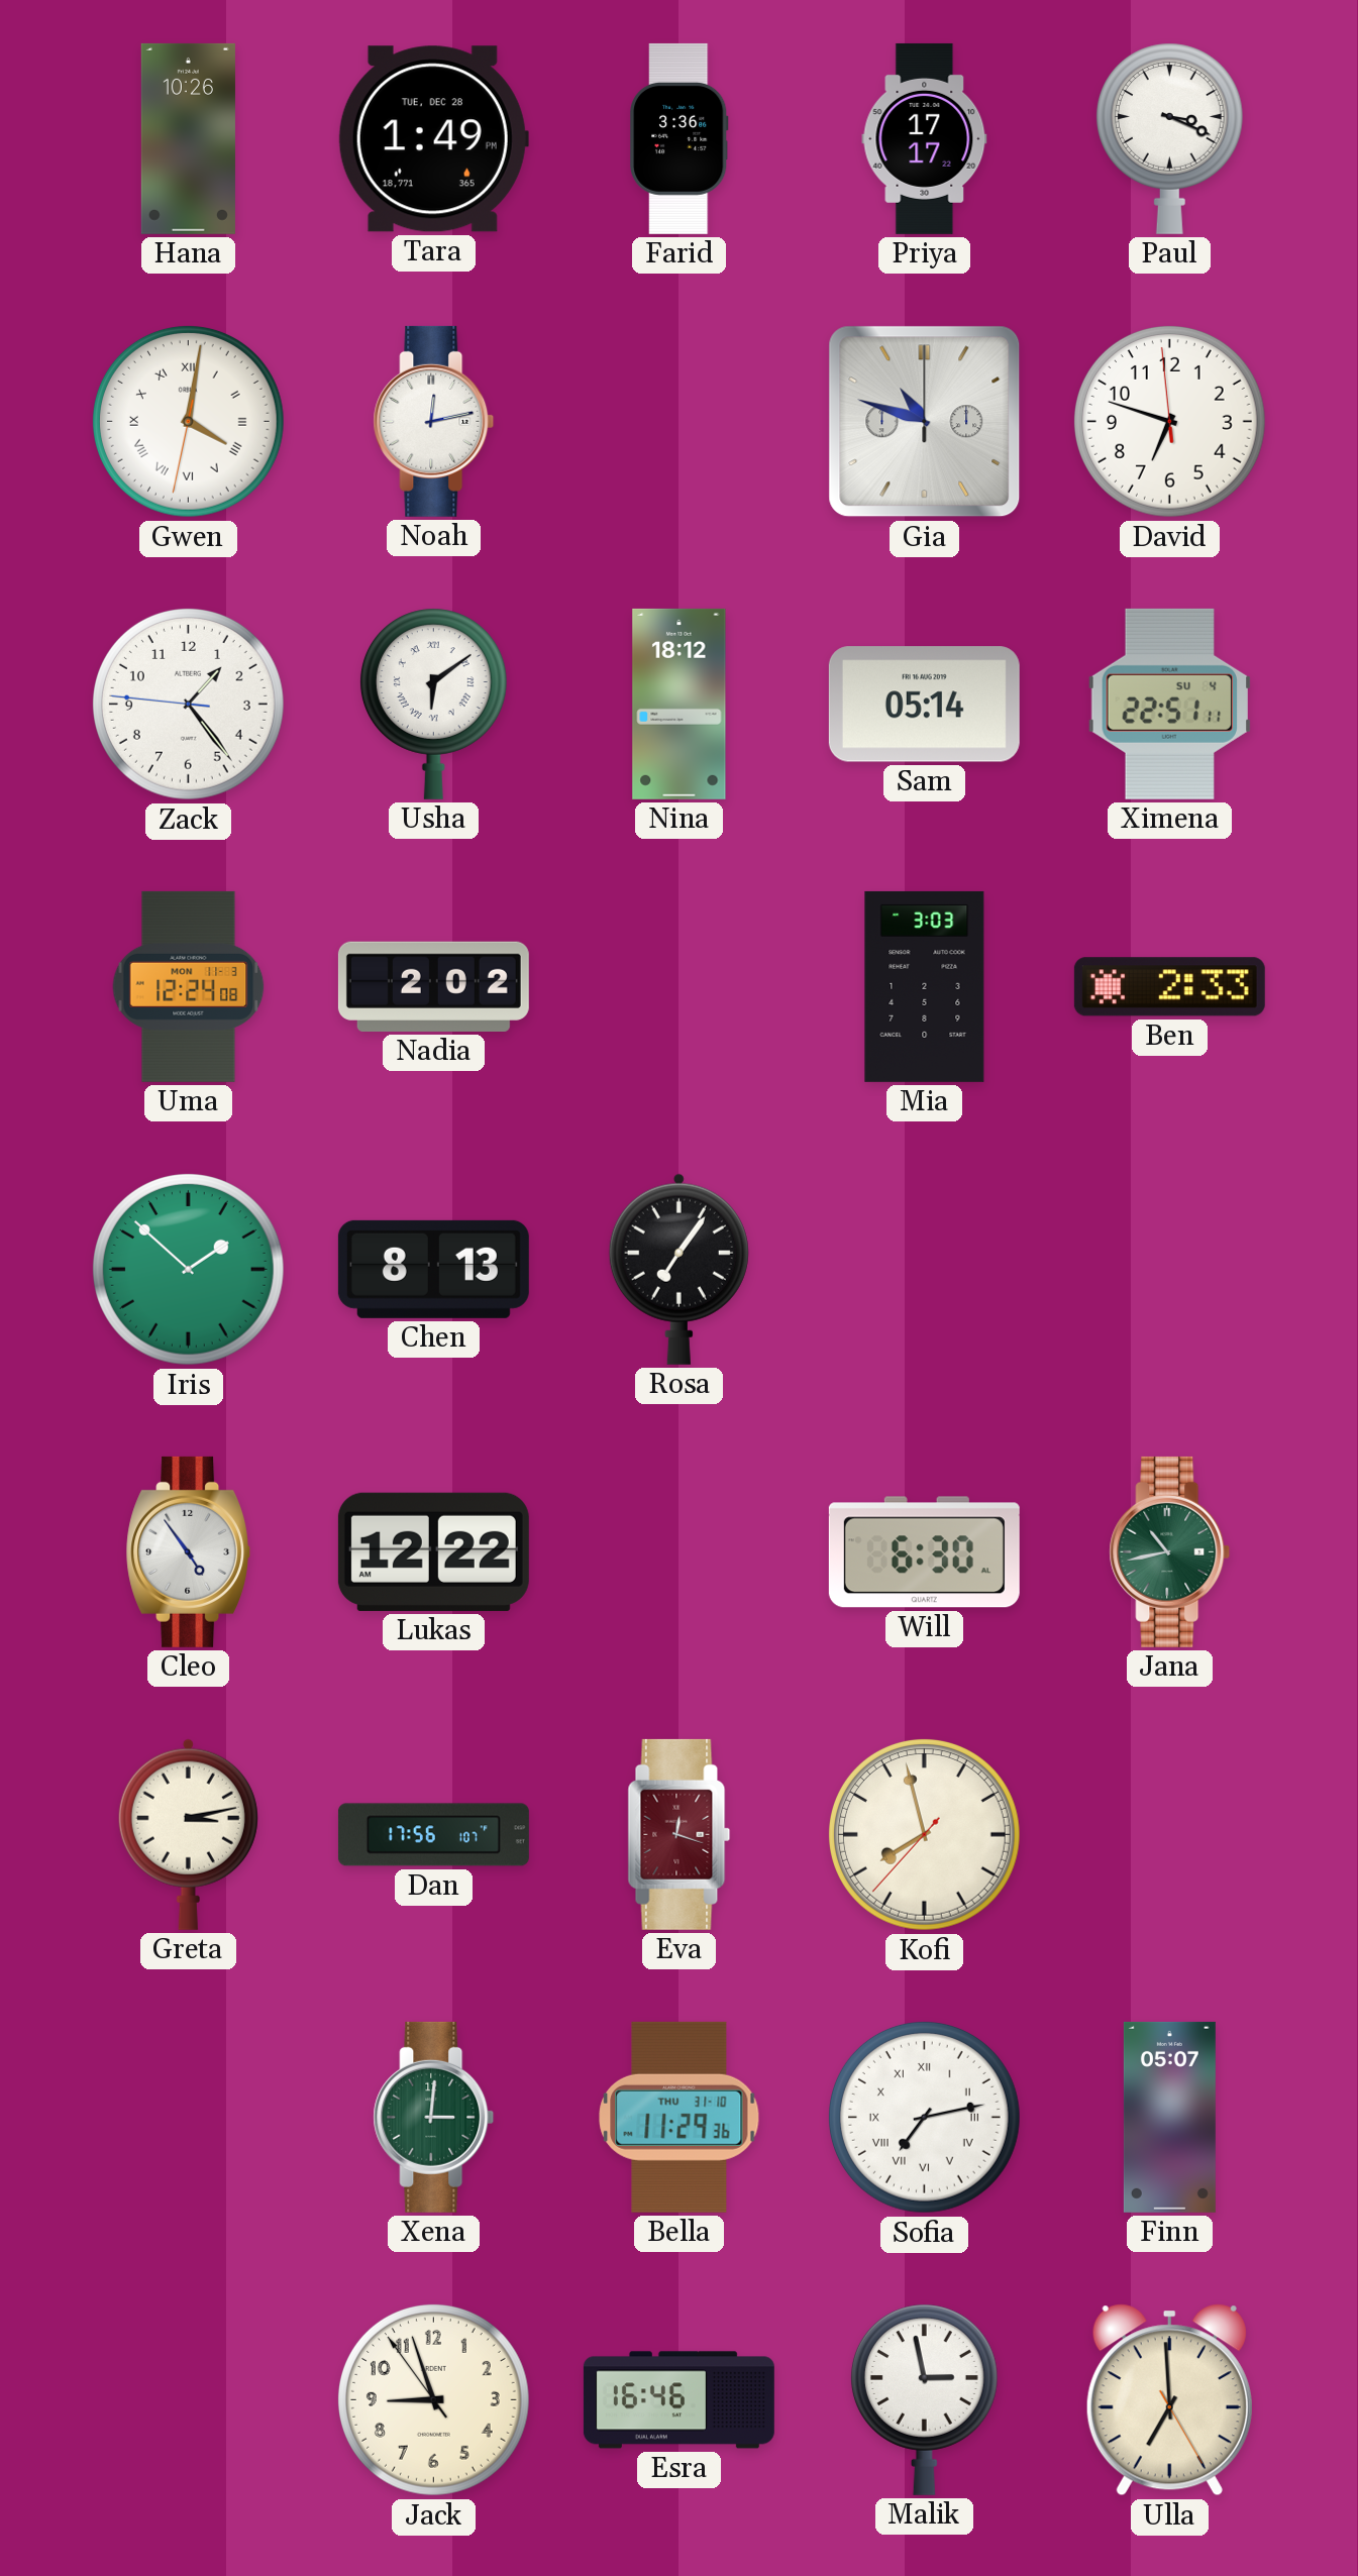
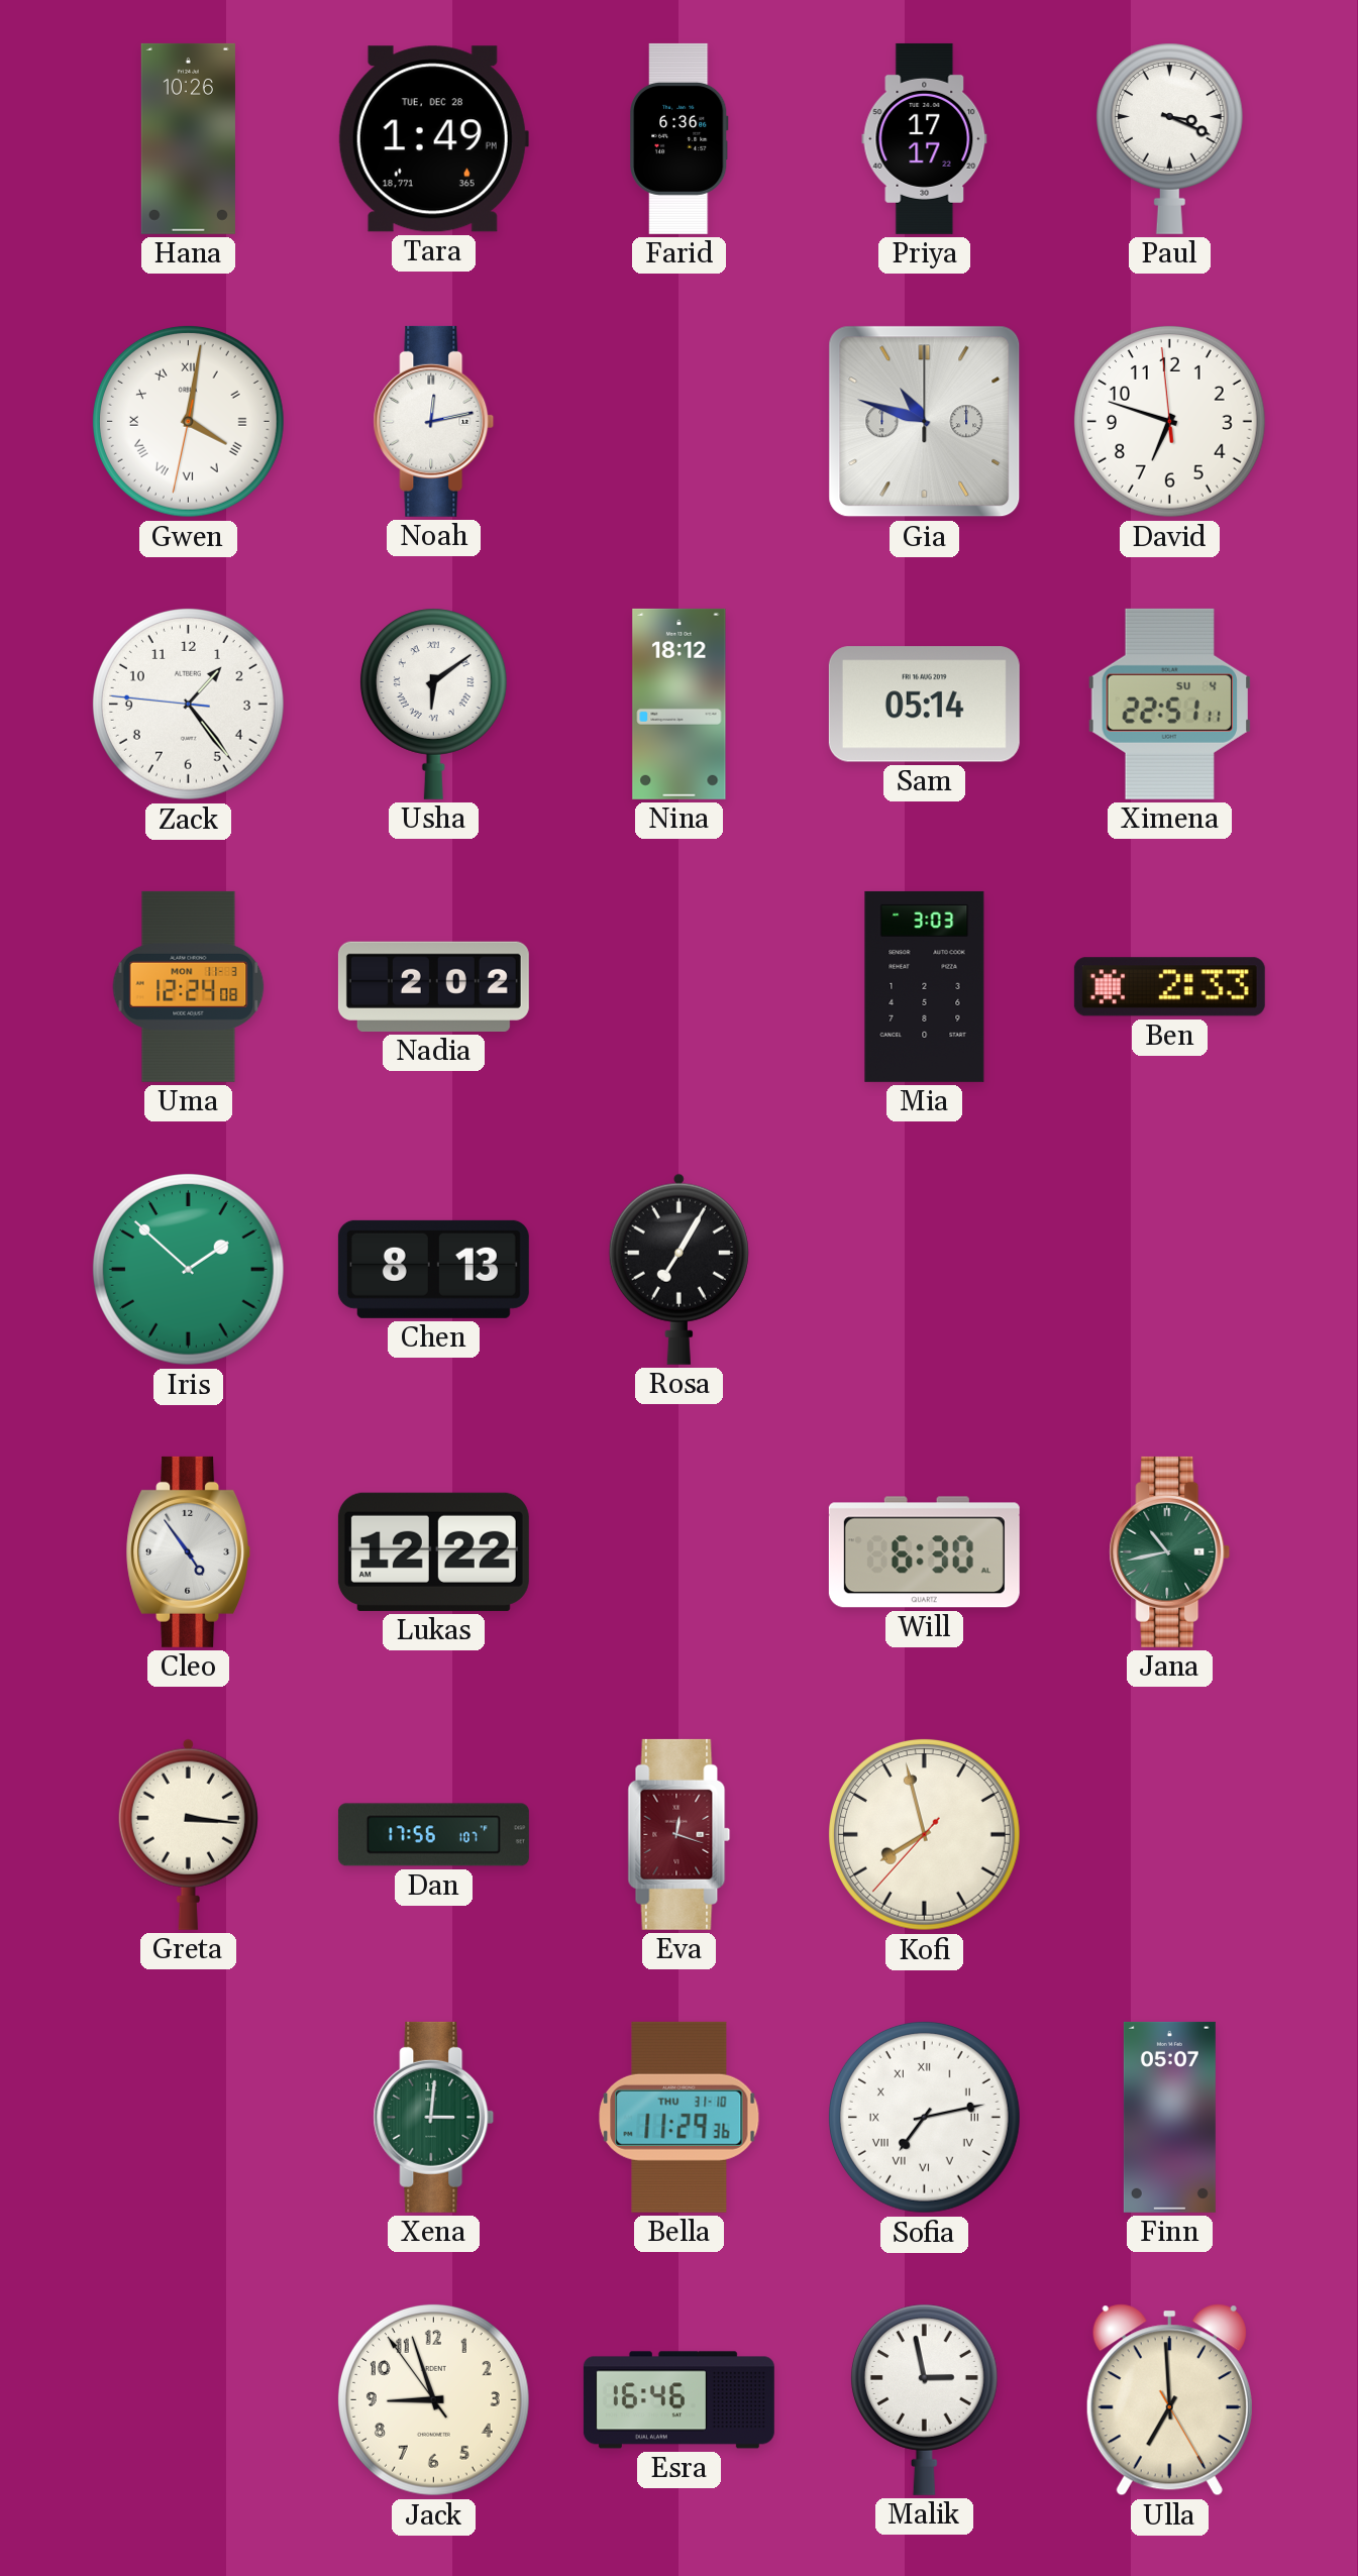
Farid: 3:36 -> 6:36 (680, 138)
Rosa: 7:06 -> 7:05 (678, 1269)
Greta: 3:13 -> 3:16 (188, 1834)
